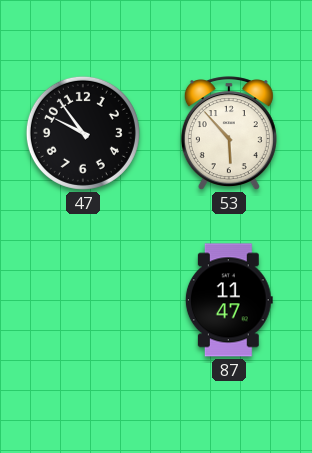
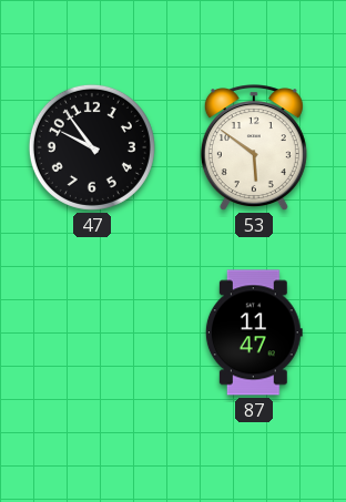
53: 5:53 -> 5:51 (254, 147)
